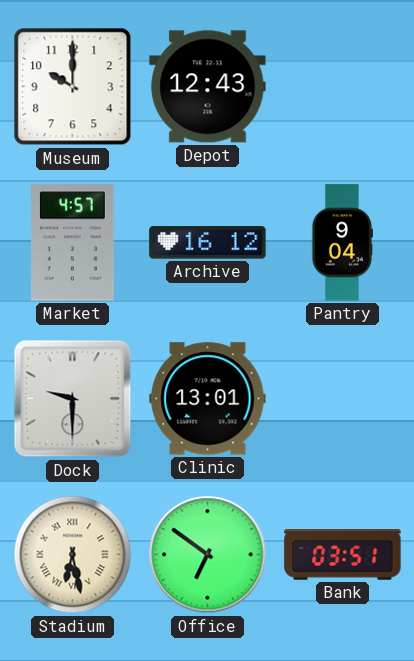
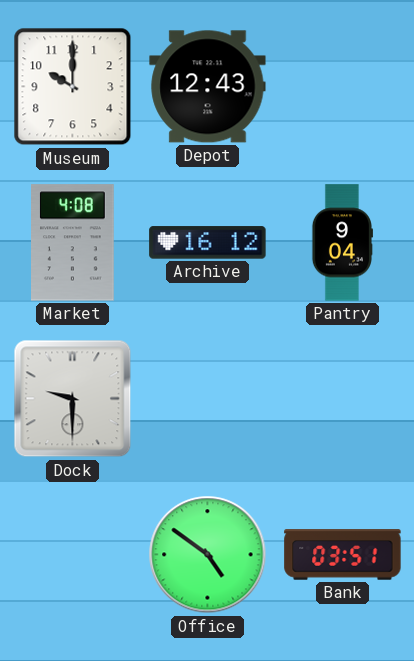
Market: 4:57 -> 4:08 (73, 243)
Clinic: 13:01 -> none (208, 399)
Stadium: 6:28 -> none (73, 555)
Office: 6:51 -> 4:51 (208, 555)
